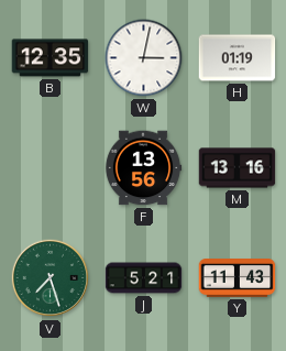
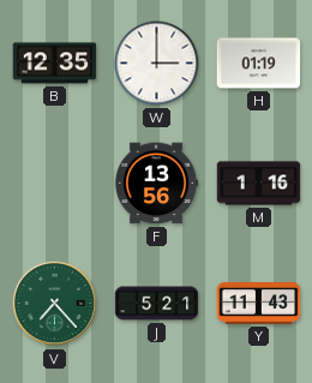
W: 3:02 -> 3:00 (157, 64)
M: 13:16 -> 1:16 (259, 184)
V: 7:27 -> 7:23 (55, 304)
